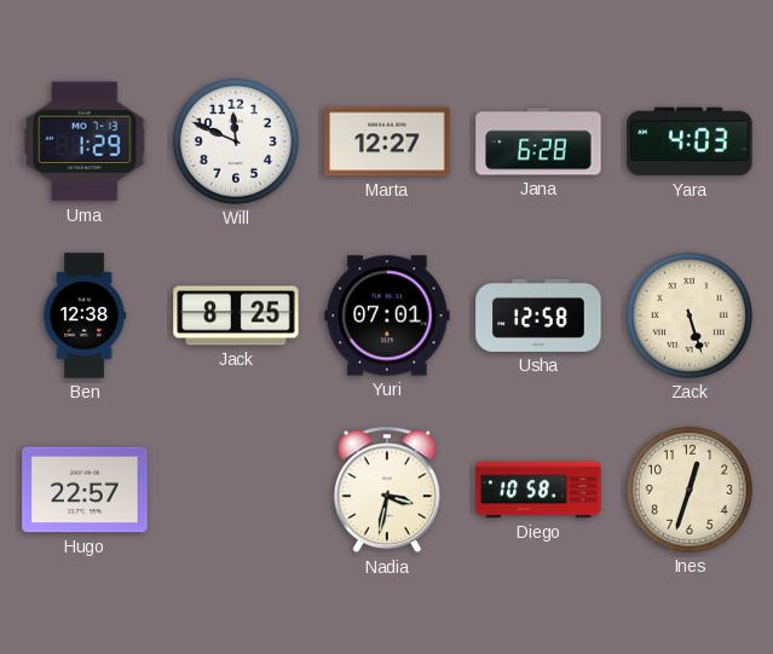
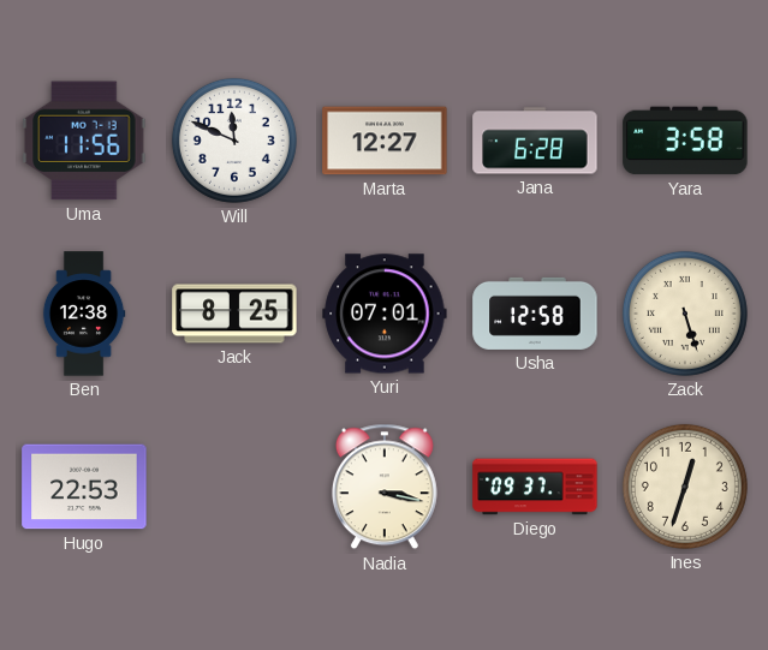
Uma: 1:29 -> 11:56 (84, 141)
Yara: 4:03 -> 3:58 (685, 141)
Hugo: 22:57 -> 22:53 (84, 487)
Nadia: 3:32 -> 3:17 (385, 487)
Diego: 10:58 -> 09:37 (535, 487)
